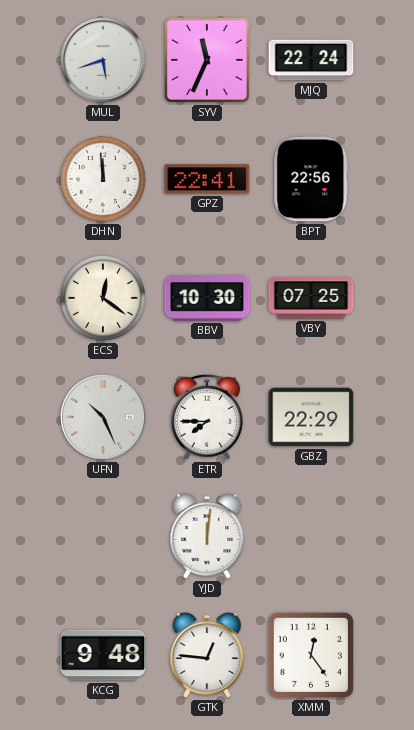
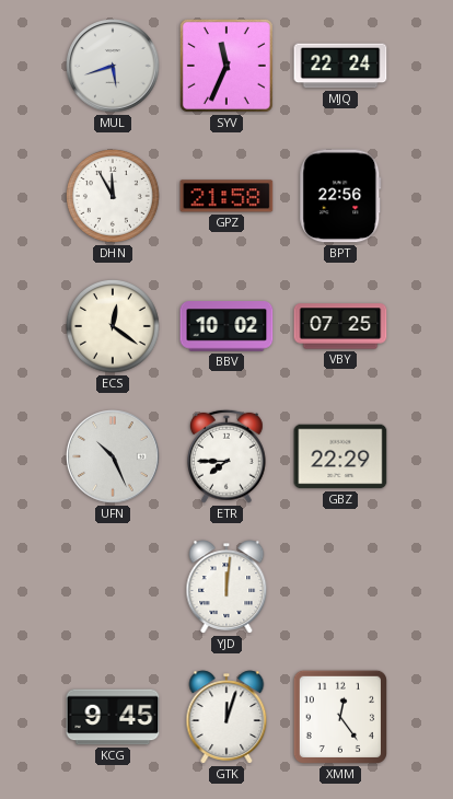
DHN: 11:59 -> 11:55 (113, 196)
GPZ: 22:41 -> 21:58 (226, 196)
BBV: 10:30 -> 10:02 (226, 326)
KCG: 9:48 -> 9:45 (113, 717)
GTK: 12:46 -> 12:03 (226, 717)
